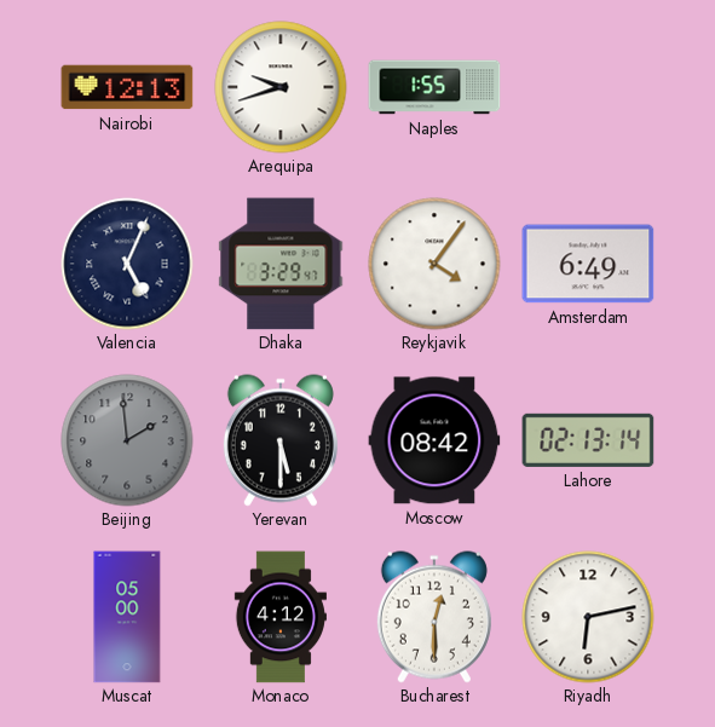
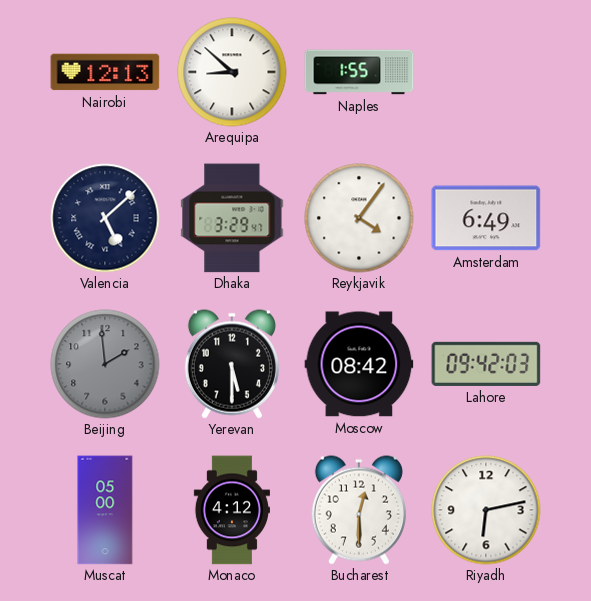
Arequipa: 9:42 -> 8:52 (232, 72)
Valencia: 5:04 -> 5:08 (105, 218)
Lahore: 02:13 -> 09:42 (486, 364)
